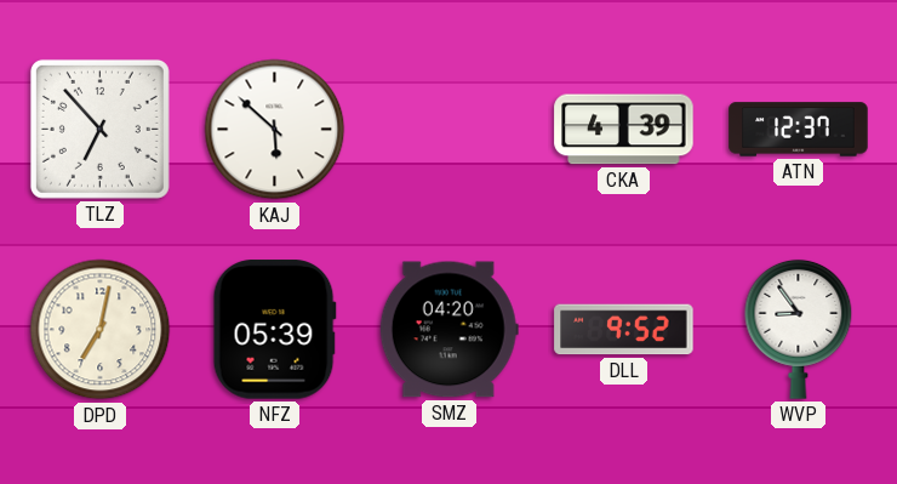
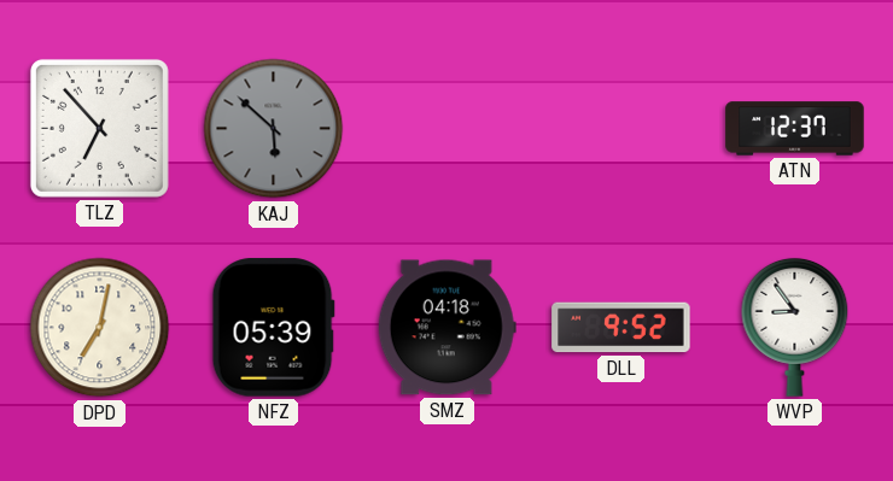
KAJ dial: white -> grey (274, 129)
CKA: 4:39 -> none (624, 130)
SMZ: 04:20 -> 04:18 (446, 328)
